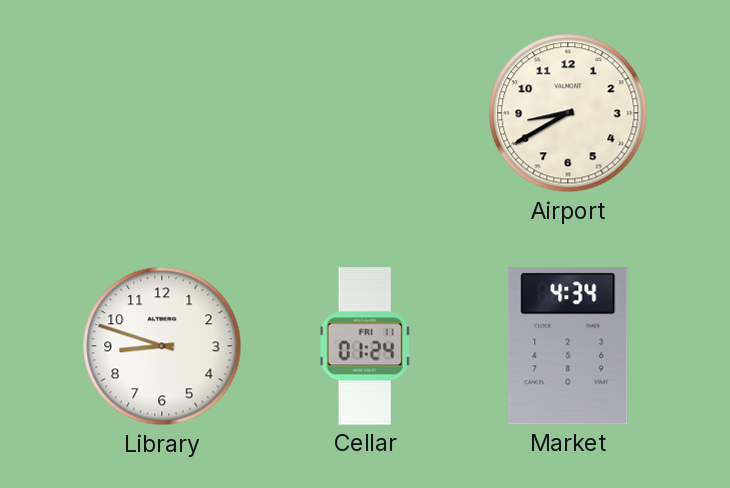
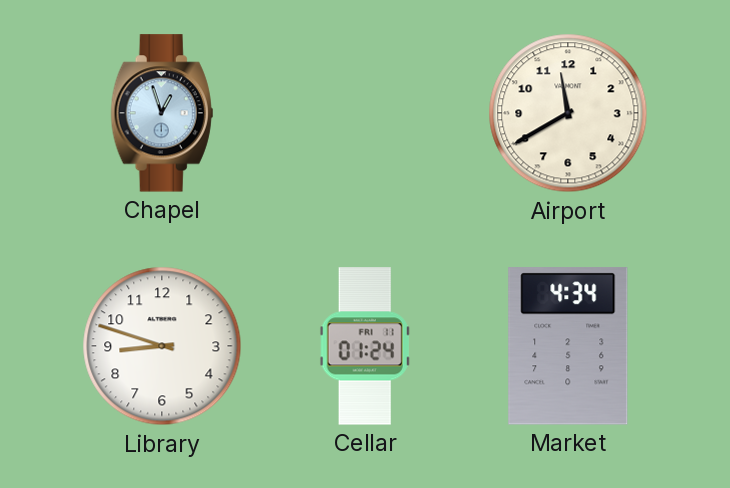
Chapel: none -> 12:57 (162, 113)
Airport: 8:40 -> 11:40 (568, 113)
